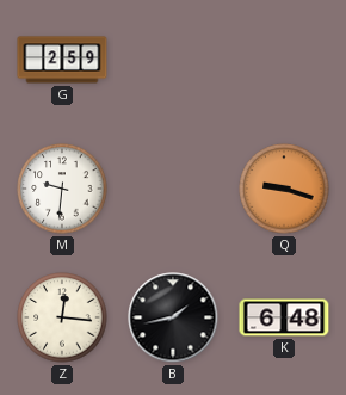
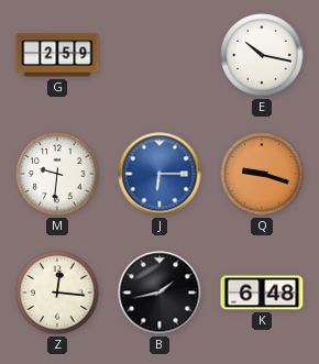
E: none -> 10:17 (262, 55)
J: none -> 6:15 (159, 174)
